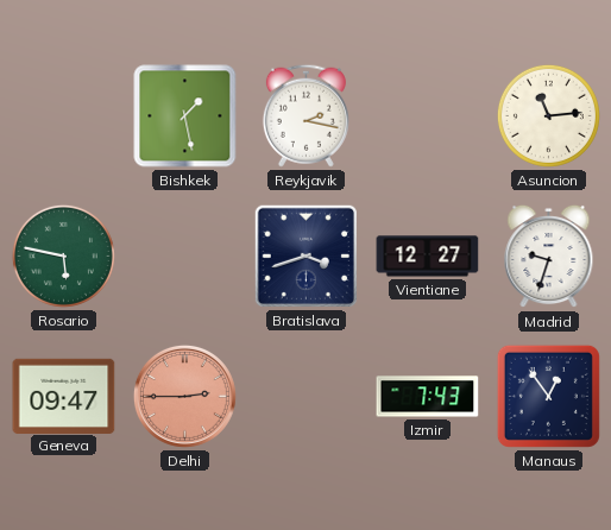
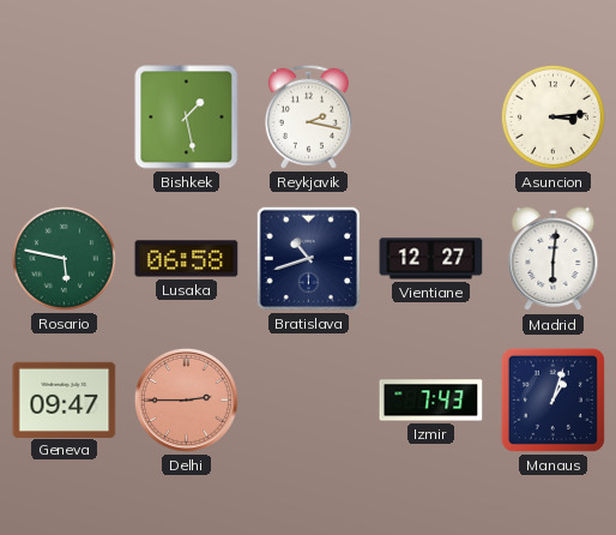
Asuncion: 11:14 -> 3:14 (552, 116)
Lusaka: none -> 06:58 (187, 259)
Bratislava: 3:42 -> 10:42 (308, 258)
Madrid: 9:33 -> 6:01 (554, 259)
Manaus: 12:54 -> 1:03 (552, 399)
